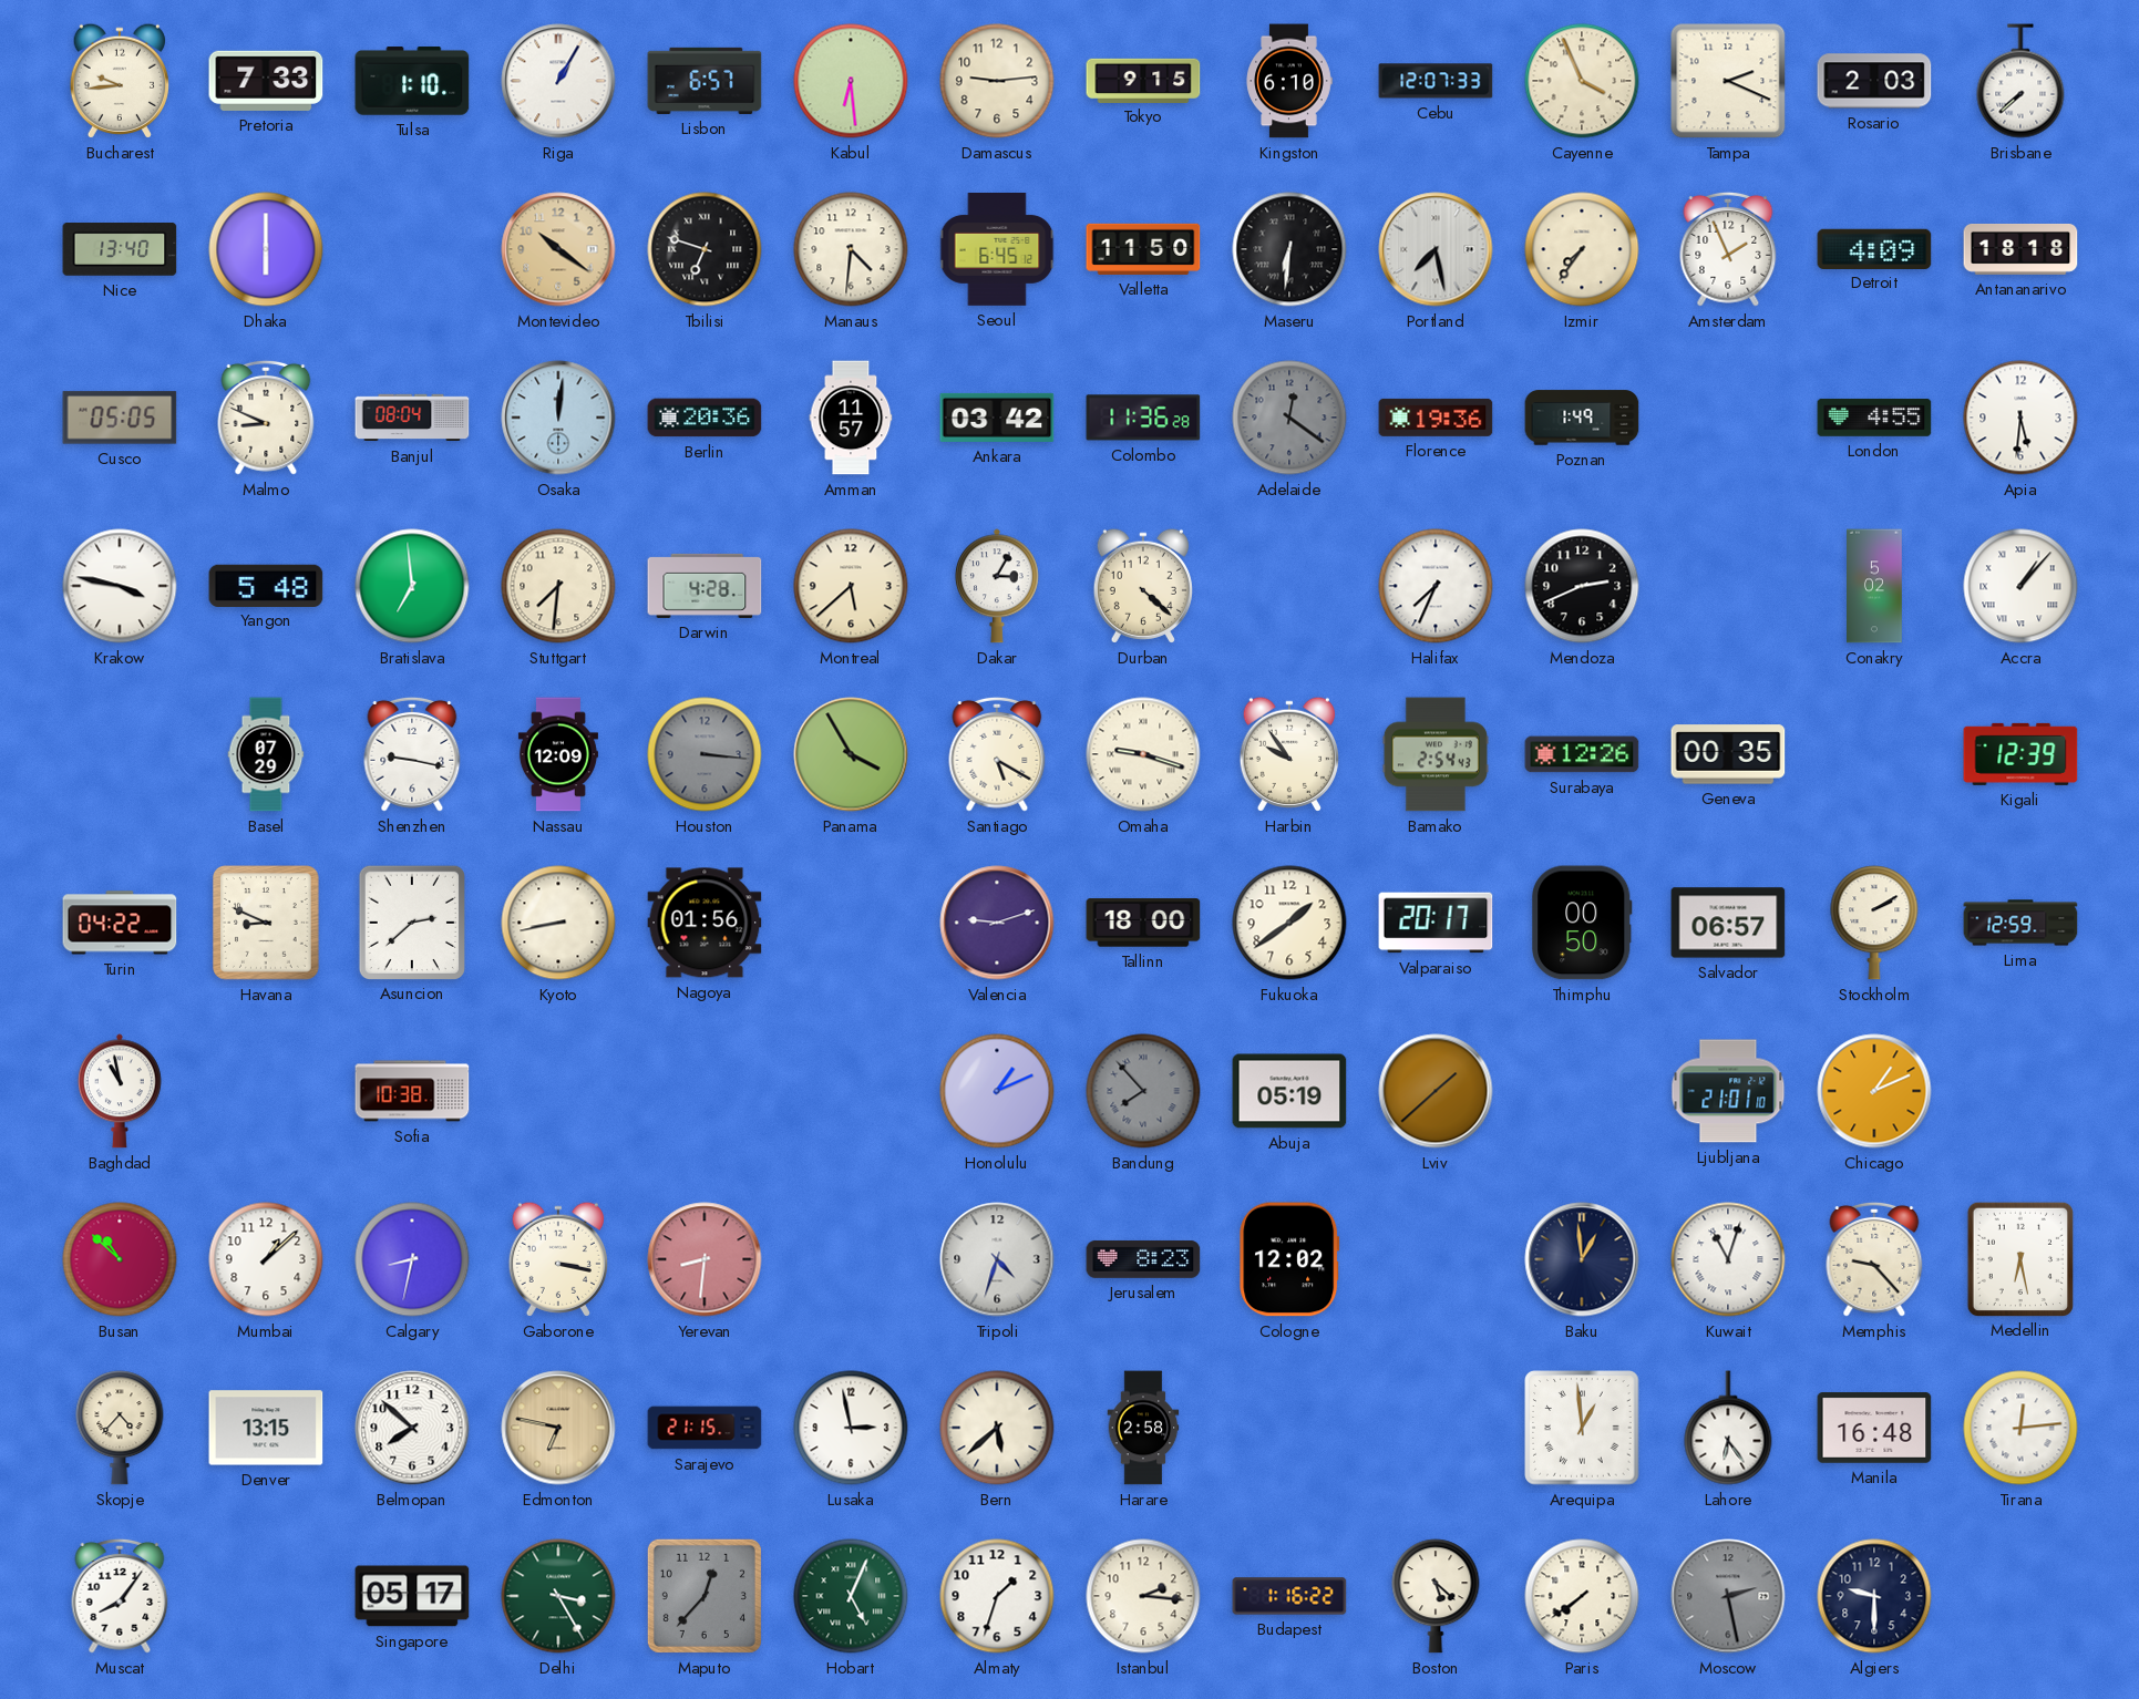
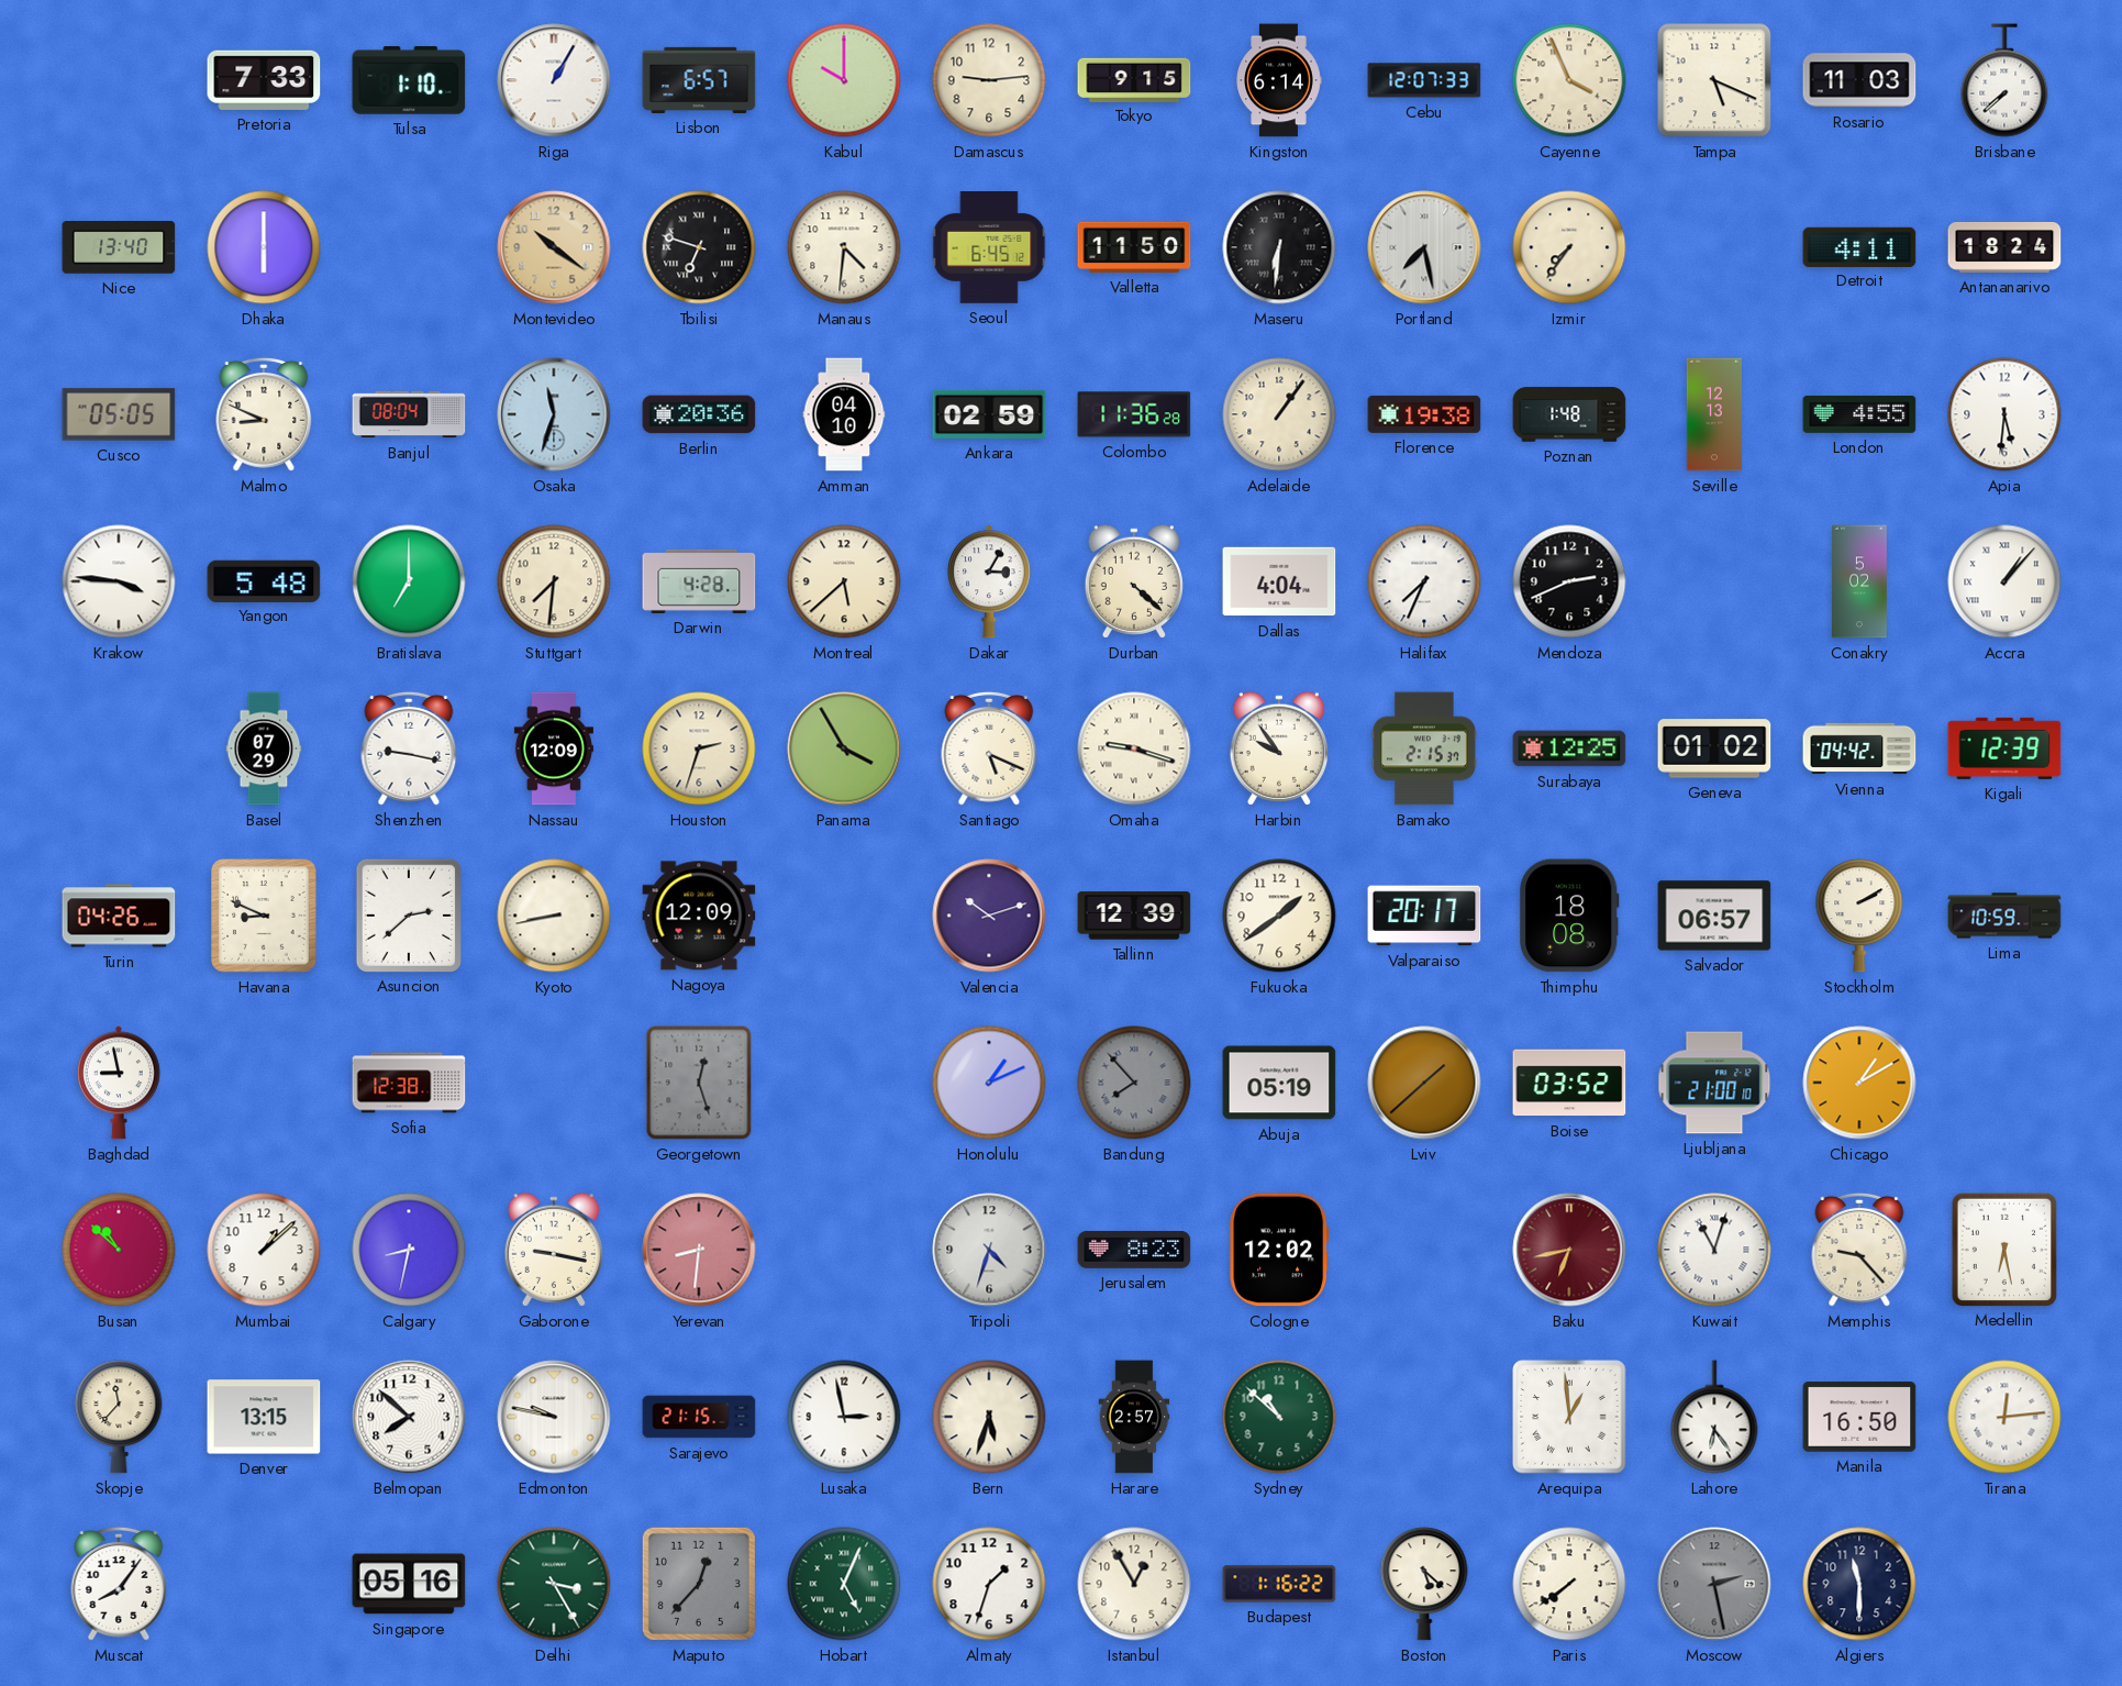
Bucharest: 9:44 -> none (119, 81)
Kabul: 6:29 -> 10:00 (844, 80)
Kingston: 6:10 -> 6:14 (1279, 80)
Tampa: 2:19 -> 5:19 (1714, 80)
Rosario: 2:03 -> 11:03 (1859, 80)
Amsterdam: 1:56 -> none (1728, 249)
Detroit: 4:09 -> 4:11 (1859, 246)
Antananarivo: 18:18 -> 18:24 (2004, 247)
Osaka: 12:01 -> 11:33 (554, 414)
Amman: 11:57 -> 04:10 (844, 414)
Ankara: 03:42 -> 02:59 (989, 414)
Adelaide: 12:21 -> 1:06 (1279, 414)
Adelaide dial: grey -> cream (1279, 414)
Florence: 19:36 -> 19:38 (1424, 414)
Poznan: 1:49 -> 1:48 (1569, 414)
Seville: none -> 12:13 (1714, 414)
Krakow: 3:47 -> 3:46 (119, 581)
Bratislava: 6:59 -> 7:00 (409, 581)
Dallas: none -> 4:04 (1279, 581)
Houston: 3:16 -> 2:33 (699, 748)
Houston dial: grey -> cream (699, 748)
Santiago: 5:20 -> 5:19 (989, 748)
Bamako: 2:54 -> 2:15 (1424, 748)
Surabaya: 12:26 -> 12:25 (1569, 748)
Geneva: 00:35 -> 01:02 (1714, 748)
Vienna: none -> 04:42 (1859, 748)
Turin: 04:22 -> 04:26 (119, 916)
Nagoya: 01:56 -> 12:09 (699, 916)
Valencia: 9:12 -> 10:12 (989, 916)
Tallinn: 18:00 -> 12:39 (1134, 916)
Thimphu: 00:50 -> 18:08 (1569, 916)
Lima: 12:59 -> 10:59 (2004, 916)
Baghdad: 10:58 -> 8:58 (119, 1083)
Sofia: 10:38 -> 12:38 (409, 1083)
Georgetown: none -> 12:27 (699, 1083)
Boise: none -> 03:52 (1569, 1083)
Ljubljana: 21:01 -> 21:00 (1714, 1083)
Chicago: 1:11 -> 1:10 (1859, 1083)
Gaborone: 3:17 -> 9:17 (553, 1250)
Baku: 12:59 -> 6:43 (1569, 1250)
Baku dial: navy -> burgundy (1569, 1250)
Skopje: 4:37 -> 11:37 (119, 1417)
Edmonton: 6:47 -> 9:47 (554, 1417)
Edmonton dial: champagne -> white (554, 1417)
Bern: 5:38 -> 5:33 (989, 1417)
Harare: 2:58 -> 2:57 (1134, 1417)
Sydney: none -> 10:52 (1279, 1417)
Manila: 16:48 -> 16:50 (1859, 1417)
Singapore: 05:17 -> 05:16 (409, 1584)
Istanbul: 2:16 -> 12:55 (1134, 1584)
Algiers: 9:30 -> 11:30 (1859, 1584)
